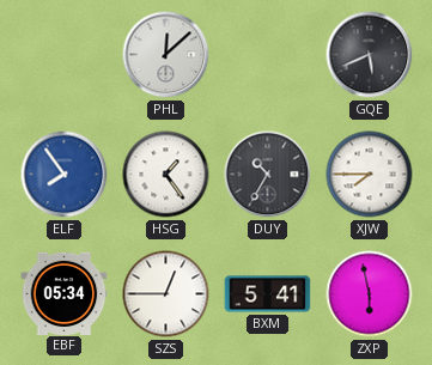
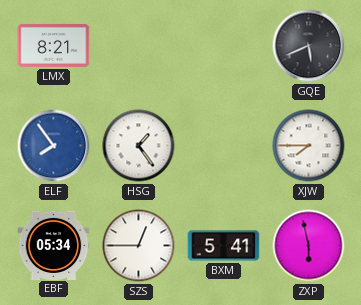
LMX: none -> 8:21 (54, 45)
PHL: 12:08 -> none (166, 55)
DUY: 10:35 -> none (268, 175)
